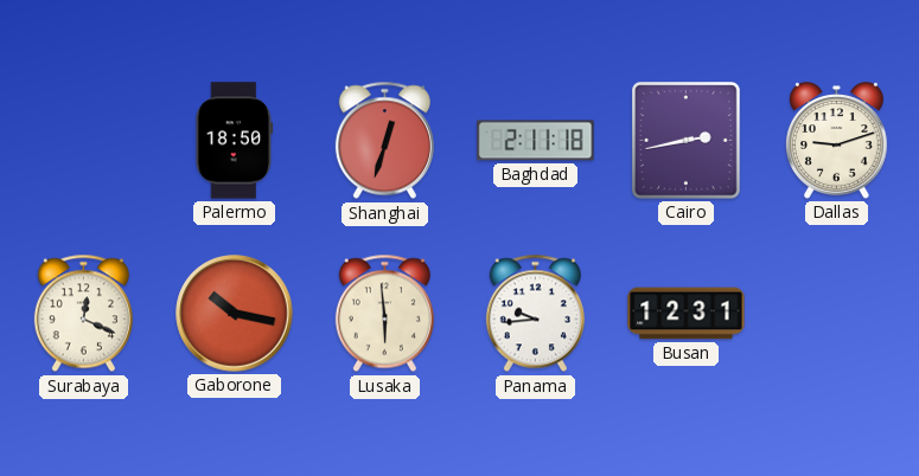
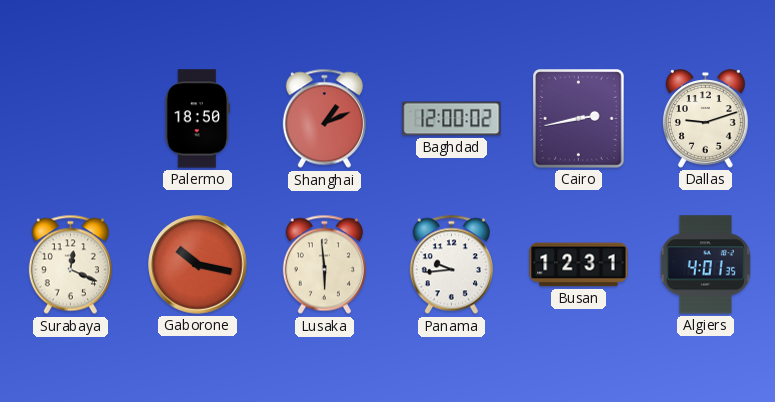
Shanghai: 12:33 -> 1:11 (324, 119)
Baghdad: 2:11 -> 12:00 (452, 119)
Algiers: none -> 4:01 (705, 265)
